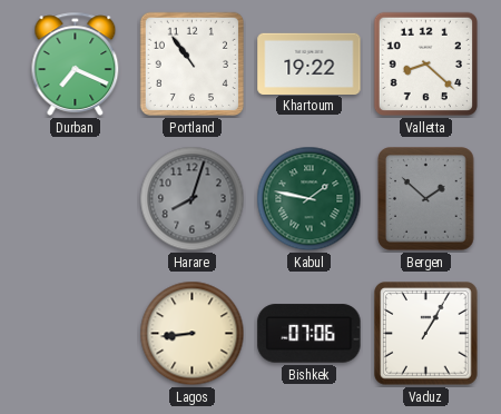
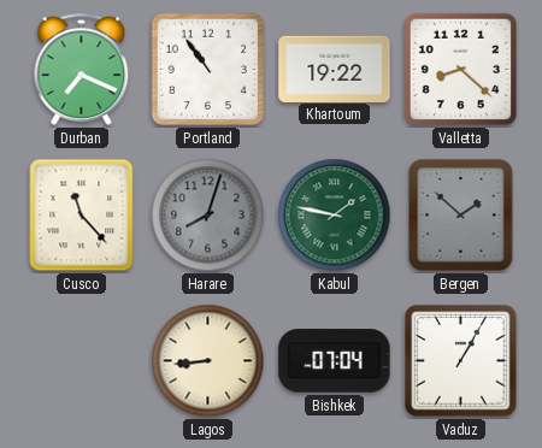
Cusco: none -> 11:23 (82, 216)
Bishkek: 07:06 -> 07:04 (335, 361)
